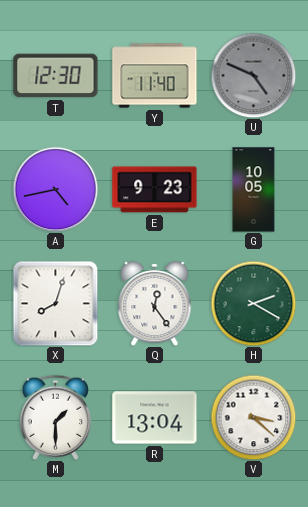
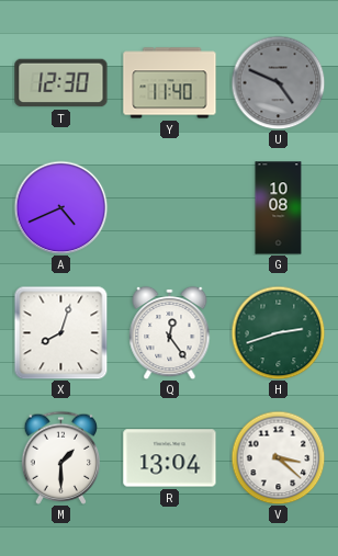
A: 4:43 -> 4:41 (60, 207)
E: 9:23 -> none (155, 190)
G: 10:05 -> 10:08 (279, 208)
H: 2:20 -> 2:42 (278, 332)
